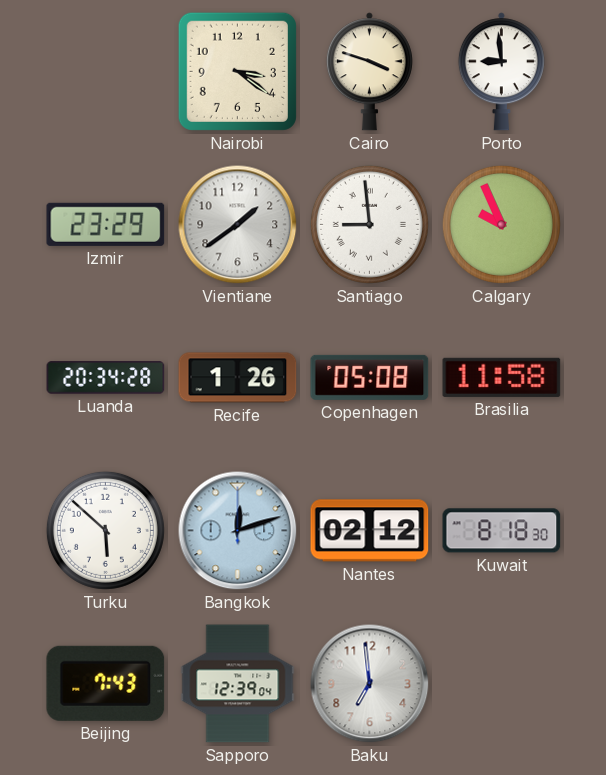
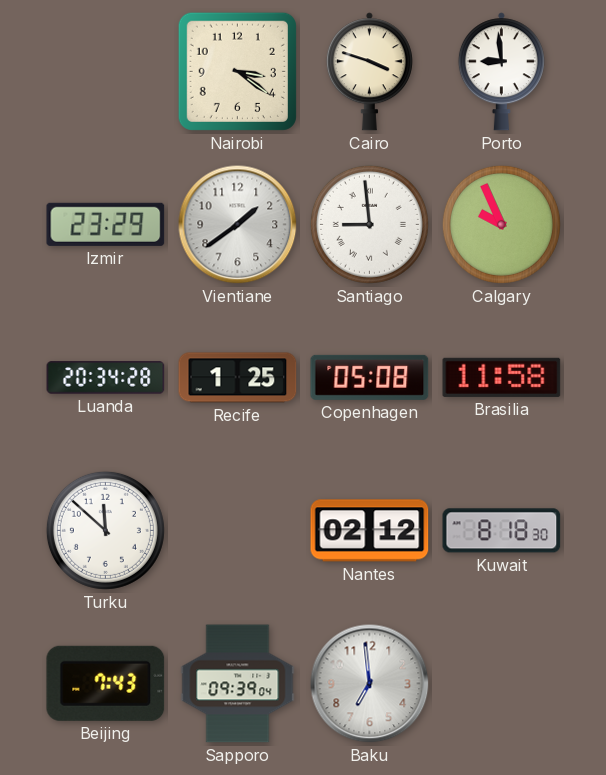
Recife: 1:26 -> 1:25 (238, 378)
Turku: 5:52 -> 11:52 (105, 530)
Bangkok: 12:12 -> none (238, 531)
Sapporo: 12:39 -> 09:39 (238, 684)
